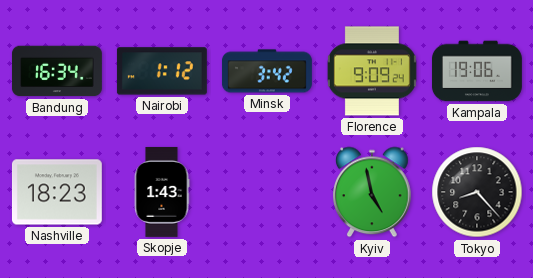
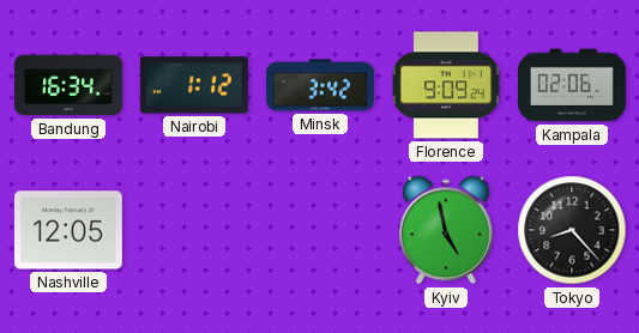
Kampala: 19:06 -> 02:06 (572, 85)
Nashville: 18:23 -> 12:05 (68, 230)
Skopje: 1:43 -> none (162, 192)
